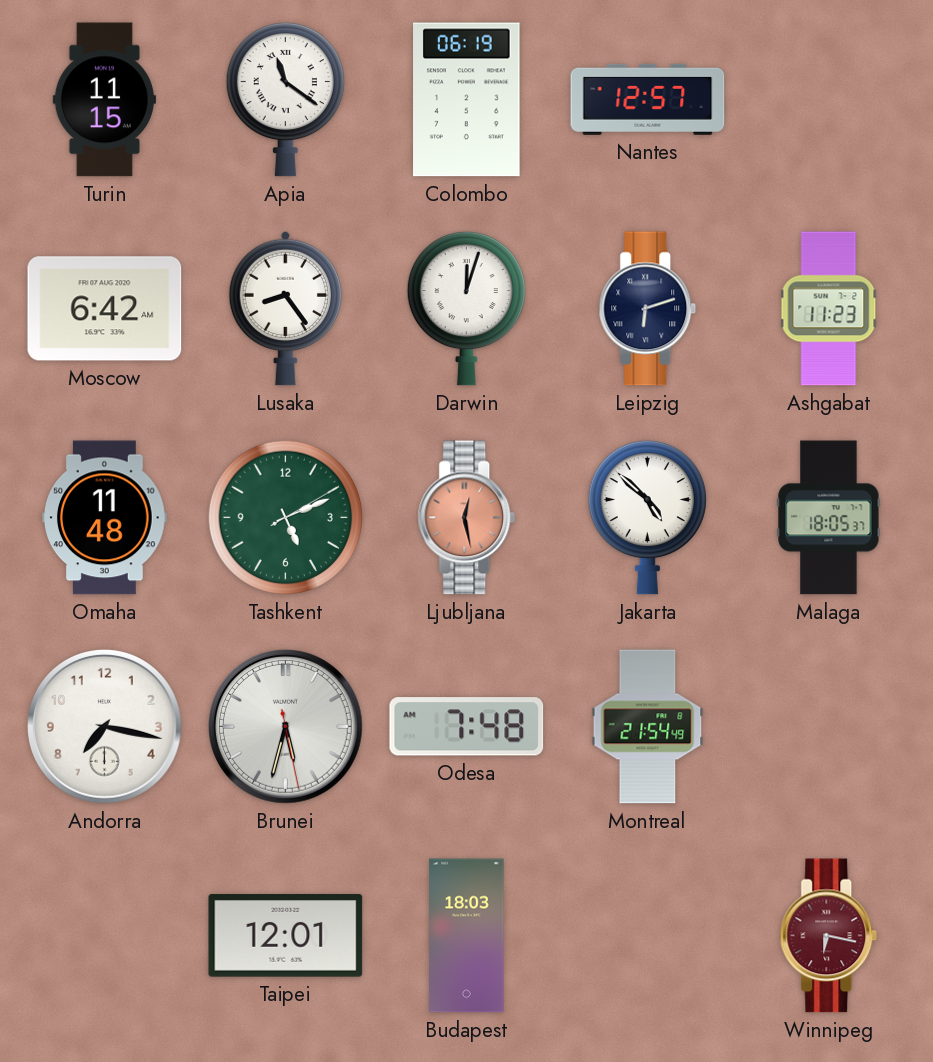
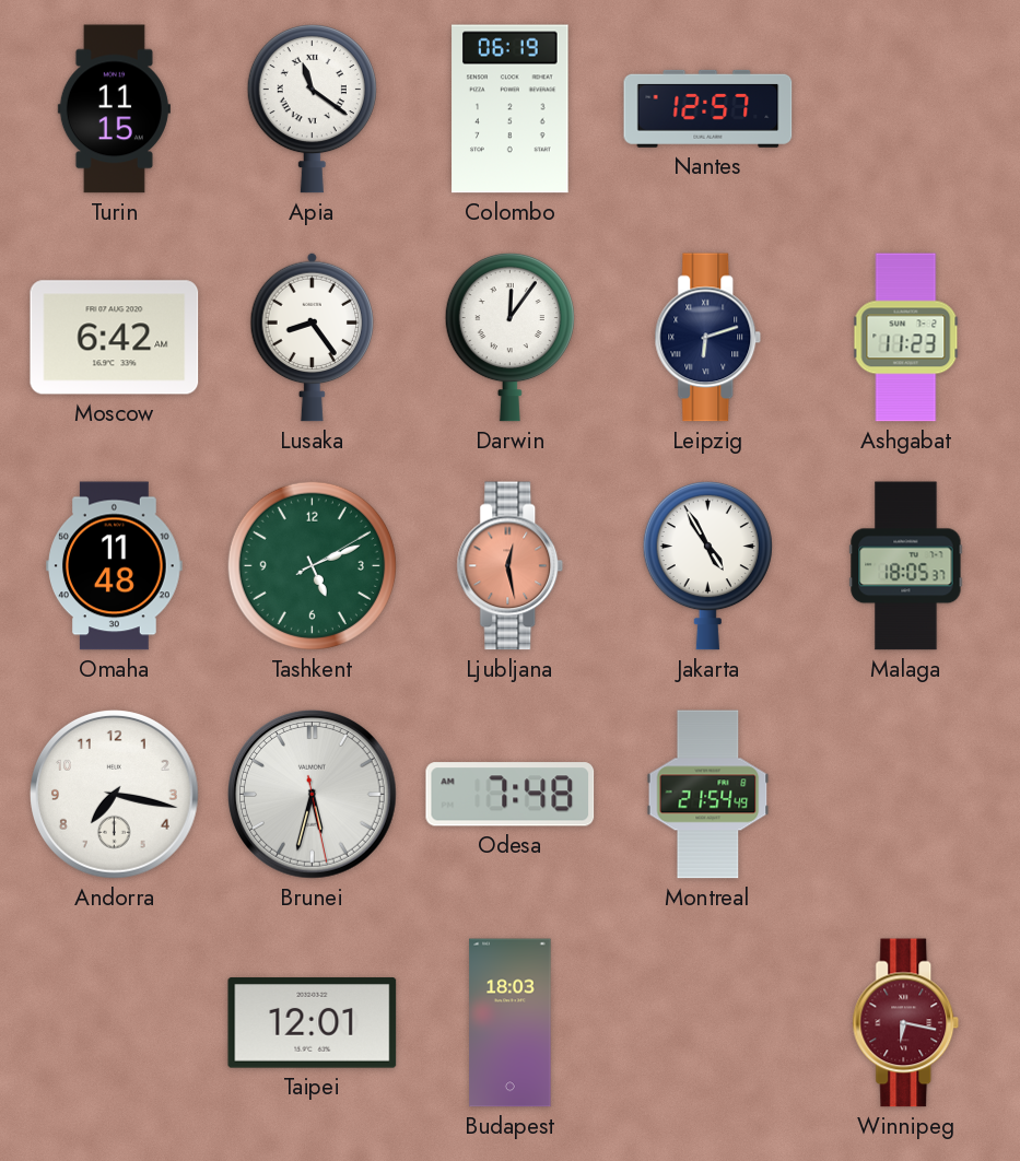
Darwin: 12:03 -> 12:06 (509, 337)
Jakarta: 4:52 -> 4:55 (707, 565)
